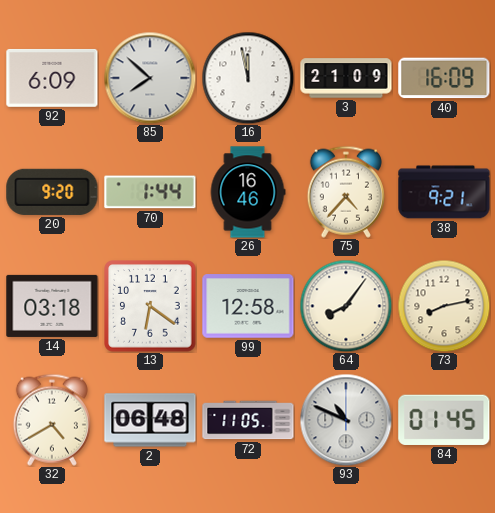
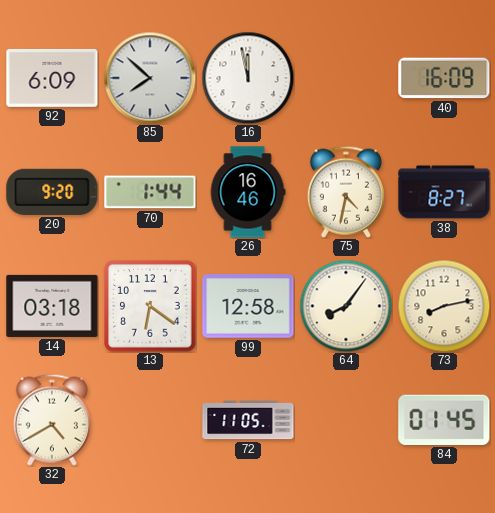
3: 21:09 -> none (346, 78)
75: 4:37 -> 4:32 (346, 192)
38: 9:21 -> 8:27 (444, 192)
2: 06:48 -> none (150, 420)
93: 10:49 -> none (346, 420)
